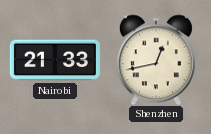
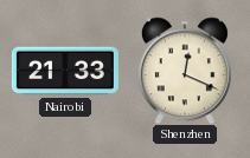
Shenzhen: 12:43 -> 12:19 (185, 71)
